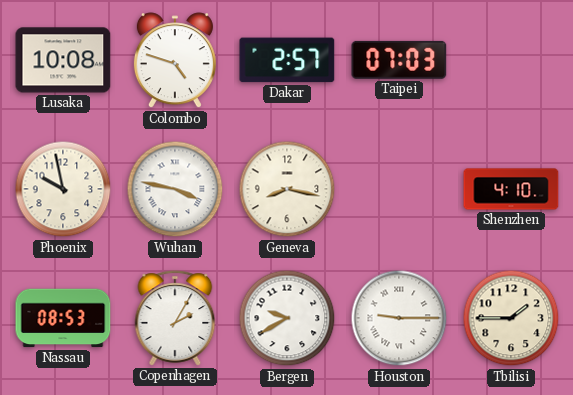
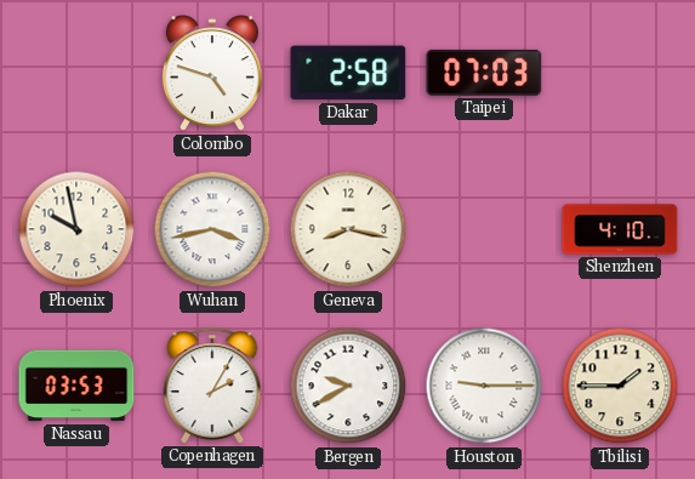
Lusaka: 10:08 -> none (63, 60)
Dakar: 2:57 -> 2:58 (348, 73)
Wuhan: 3:47 -> 3:43 (212, 229)
Nassau: 08:53 -> 03:53 (76, 386)
